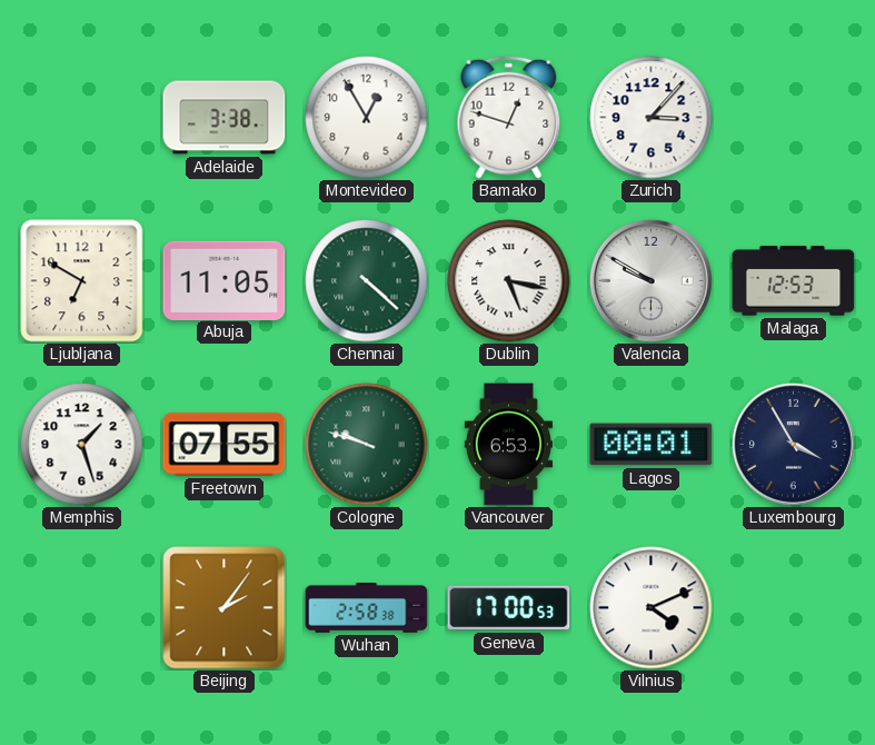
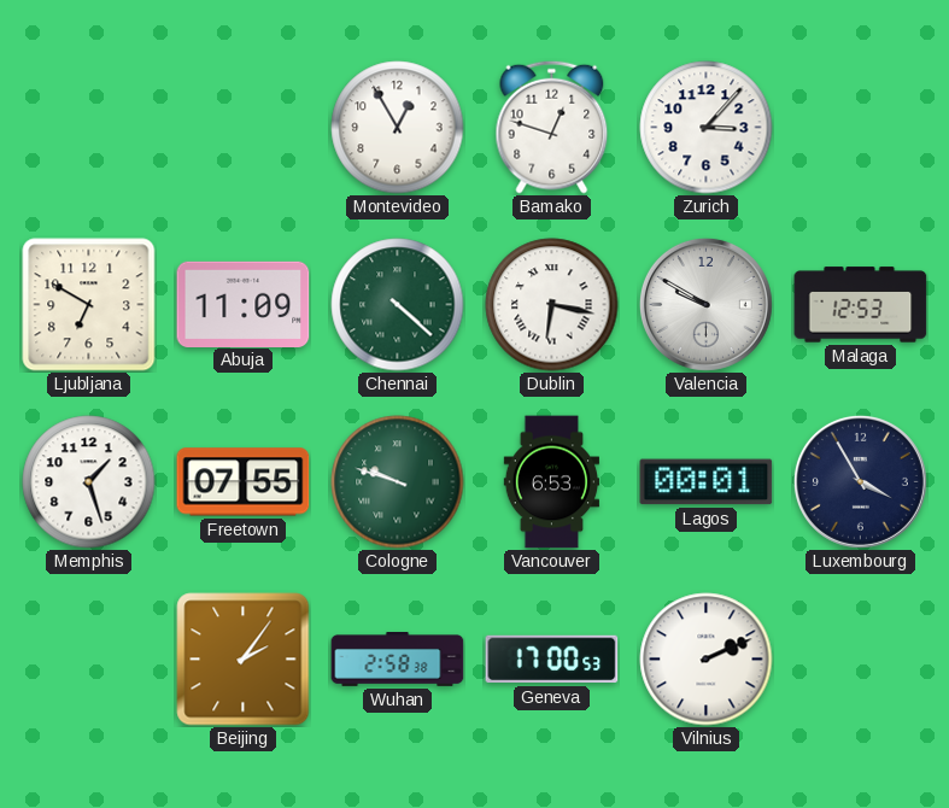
Adelaide: 3:38 -> none (225, 118)
Abuja: 11:05 -> 11:09 (244, 304)
Dublin: 5:17 -> 6:17 (552, 305)
Vilnius: 4:11 -> 2:11 (707, 660)
